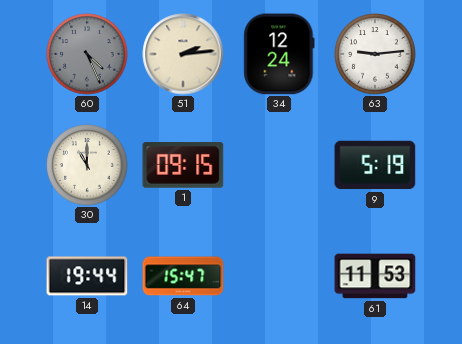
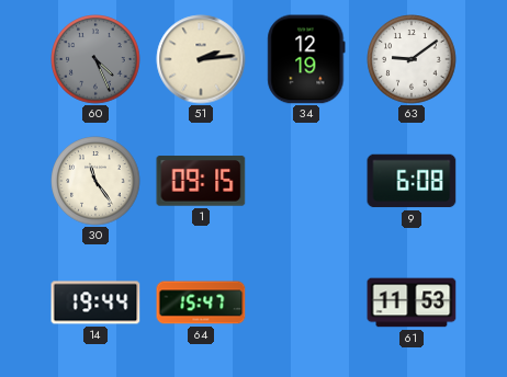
34: 12:24 -> 12:19 (306, 59)
63: 9:14 -> 9:09 (412, 59)
30: 11:00 -> 11:24 (95, 181)
9: 5:19 -> 6:08 (412, 181)
